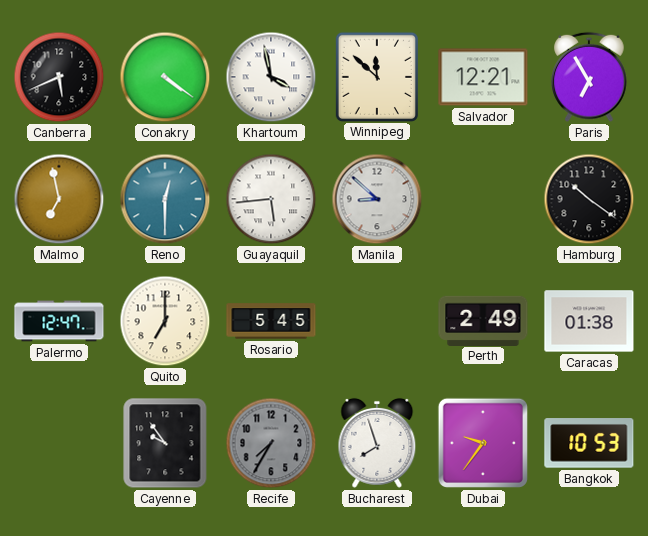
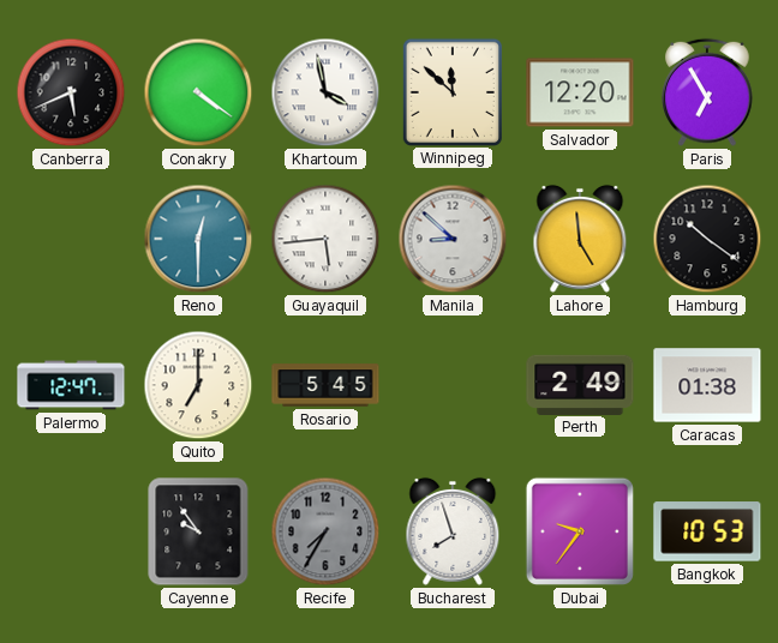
Salvador: 12:21 -> 12:20 (580, 92)
Malmo: 6:58 -> none (59, 199)
Lahore: none -> 4:59 (580, 239)
